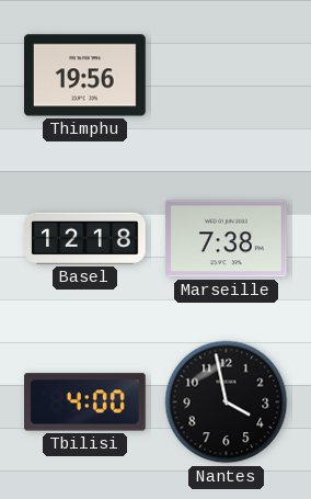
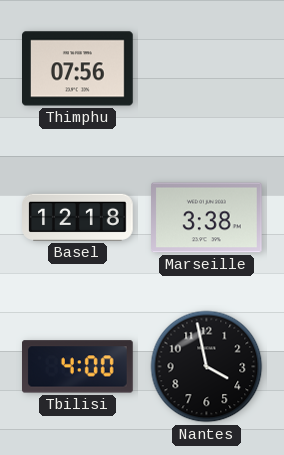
Thimphu: 19:56 -> 07:56 (78, 69)
Marseille: 7:38 -> 3:38 (207, 218)
